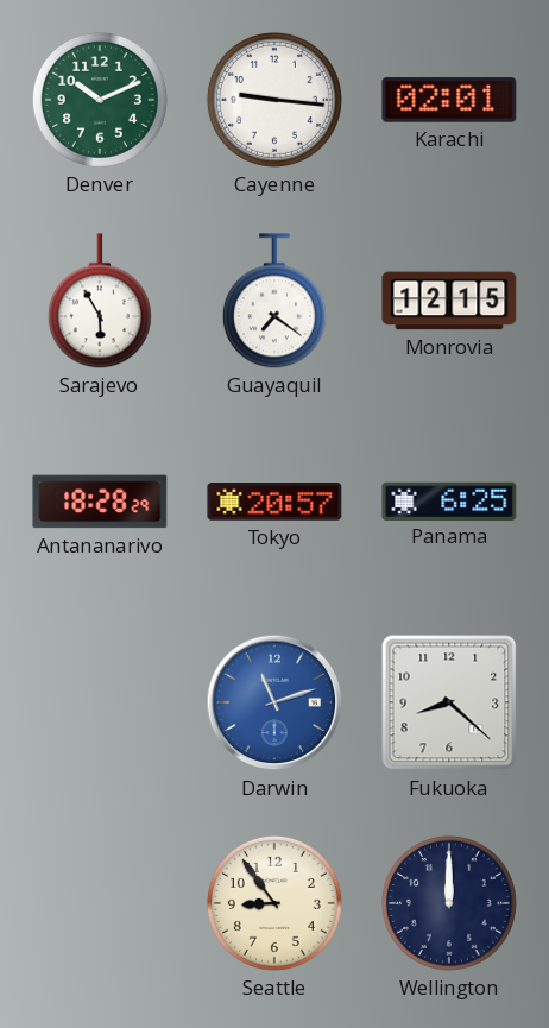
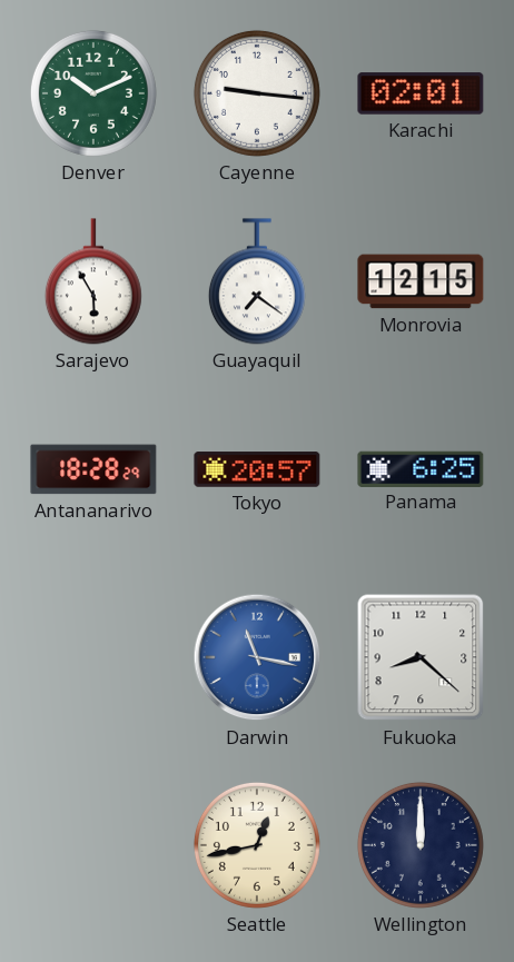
Darwin: 11:12 -> 11:17 (257, 657)
Seattle: 8:54 -> 12:43 (257, 845)
